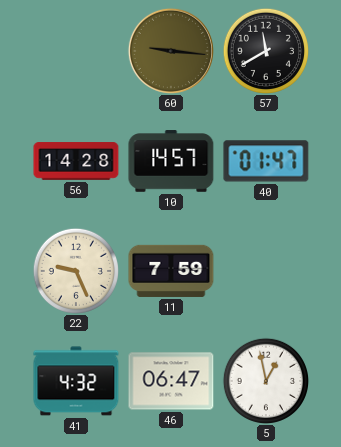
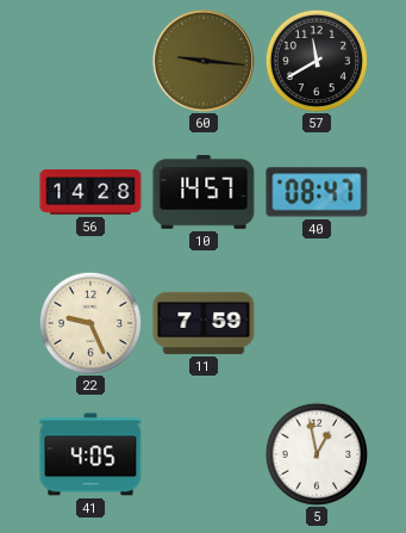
40: 01:47 -> 08:47 (317, 192)
41: 4:32 -> 4:05 (90, 454)
46: 06:47 -> none (171, 381)
